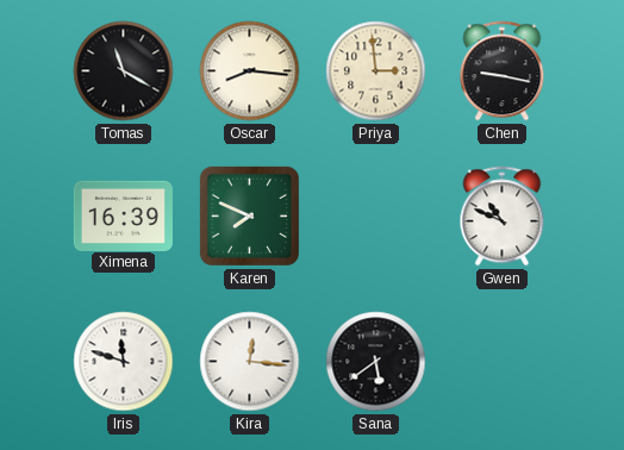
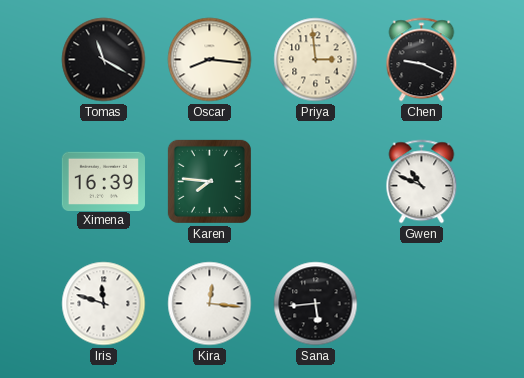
Chen: 9:17 -> 9:19 (422, 60)
Karen: 7:49 -> 7:46 (209, 181)
Sana: 5:39 -> 5:44 (316, 304)
